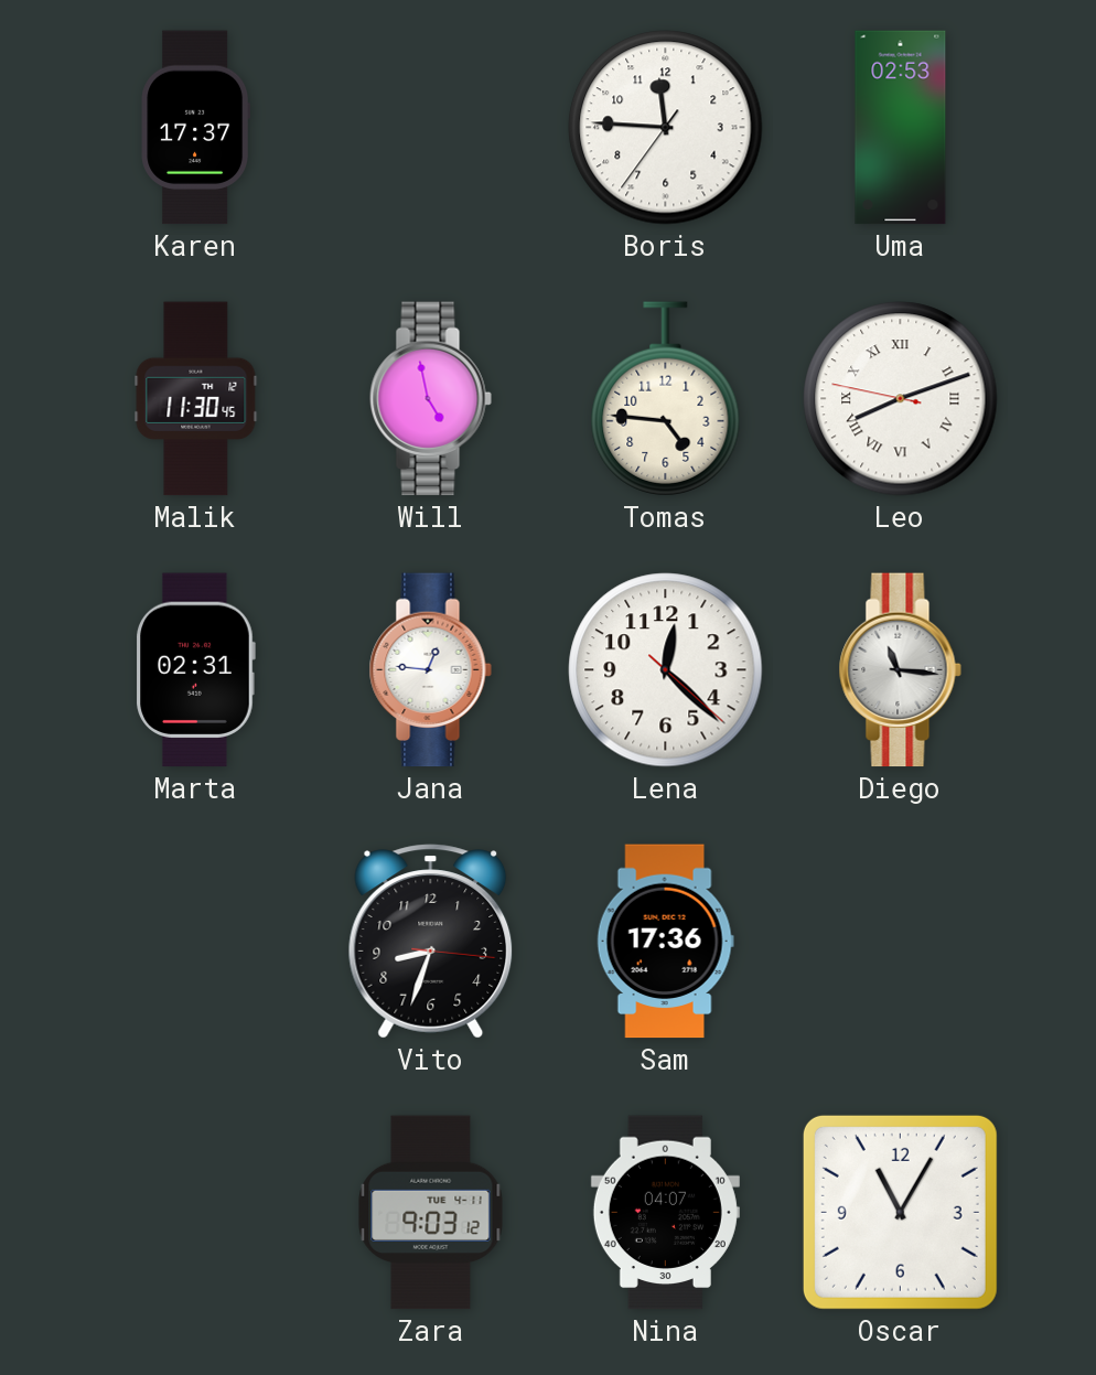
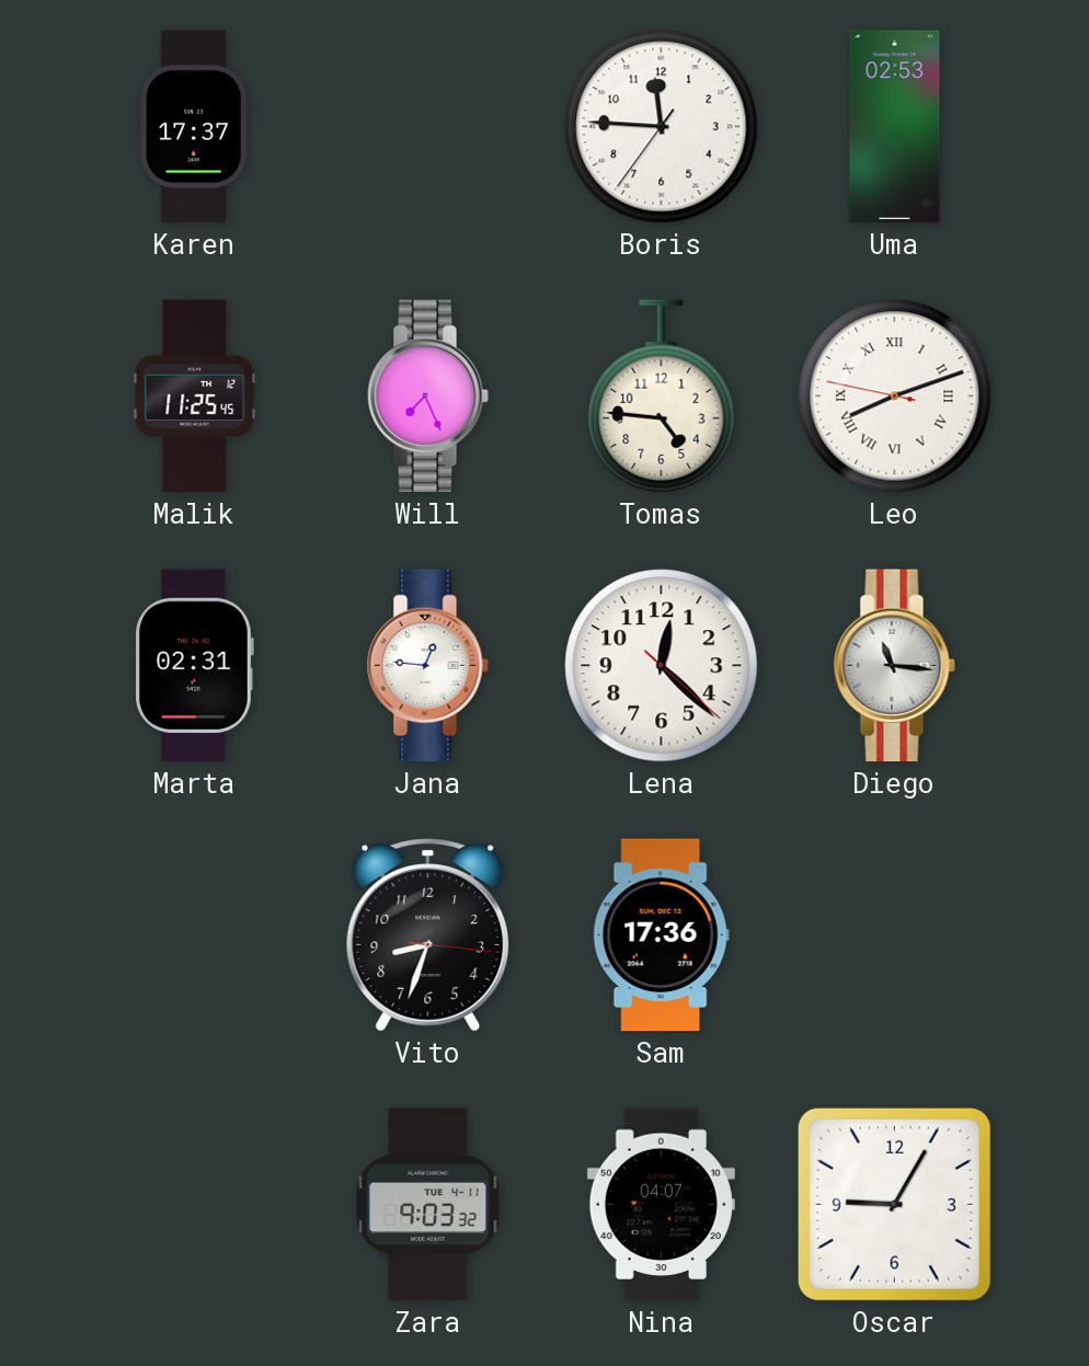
Malik: 11:30 -> 11:25 (195, 397)
Will: 4:58 -> 7:26 (427, 397)
Zara: 9:03:12 -> 9:03:32 (428, 1205)
Oscar: 11:05 -> 9:05 (894, 1204)
